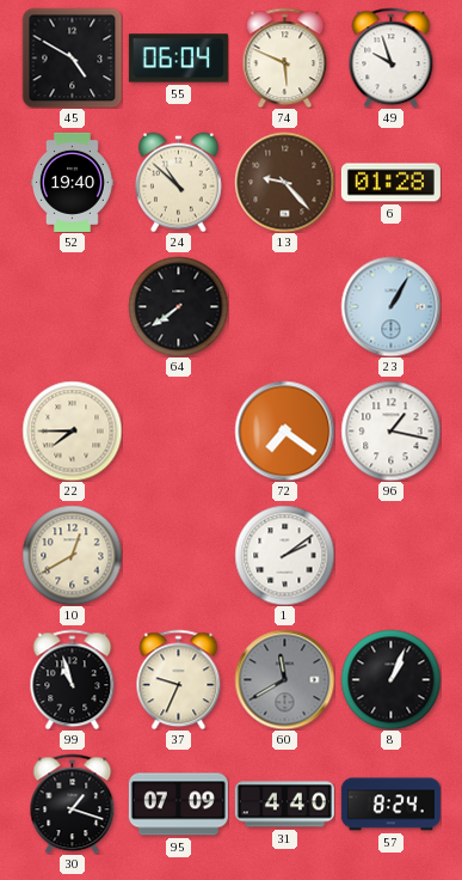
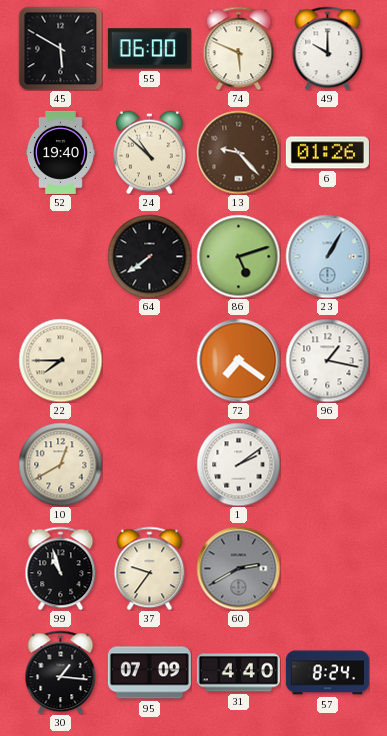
45: 4:50 -> 5:50 (60, 48)
55: 06:04 -> 06:00 (149, 49)
49: 9:57 -> 10:00 (328, 48)
6: 01:28 -> 01:26 (327, 153)
86: none -> 5:12 (238, 256)
37: 9:34 -> 9:36 (150, 568)
60: 11:40 -> 2:40 (238, 568)
8: 1:04 -> none (390, 679)
30: 1:18 -> 1:16 (61, 672)
